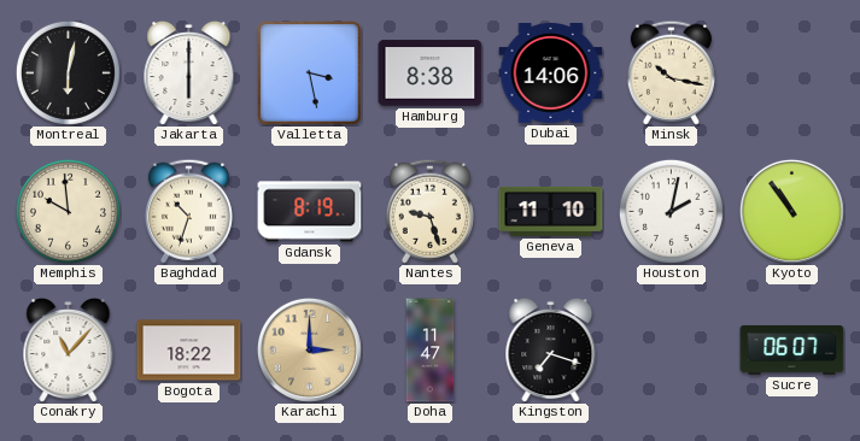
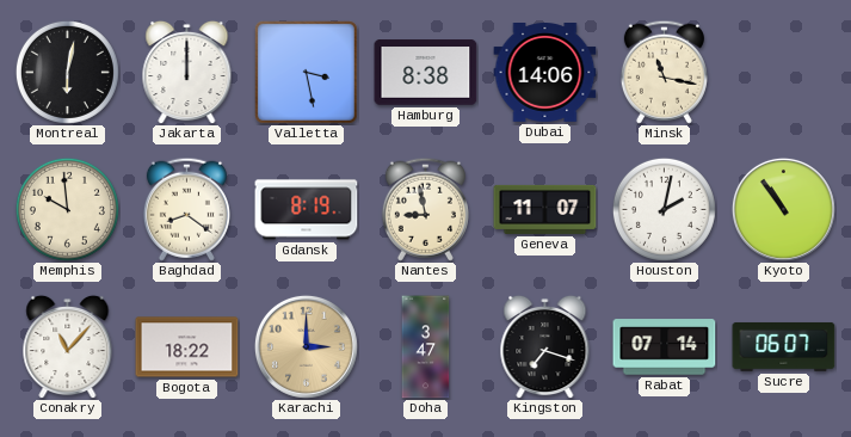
Jakarta: 6:00 -> 12:00 (187, 72)
Minsk: 10:17 -> 11:17 (664, 72)
Baghdad: 10:33 -> 8:21 (186, 209)
Nantes: 9:27 -> 8:58 (425, 209)
Geneva: 11:10 -> 11:07 (545, 209)
Doha: 11:47 -> 3:47 (426, 347)
Rabat: none -> 07:14 (665, 347)
